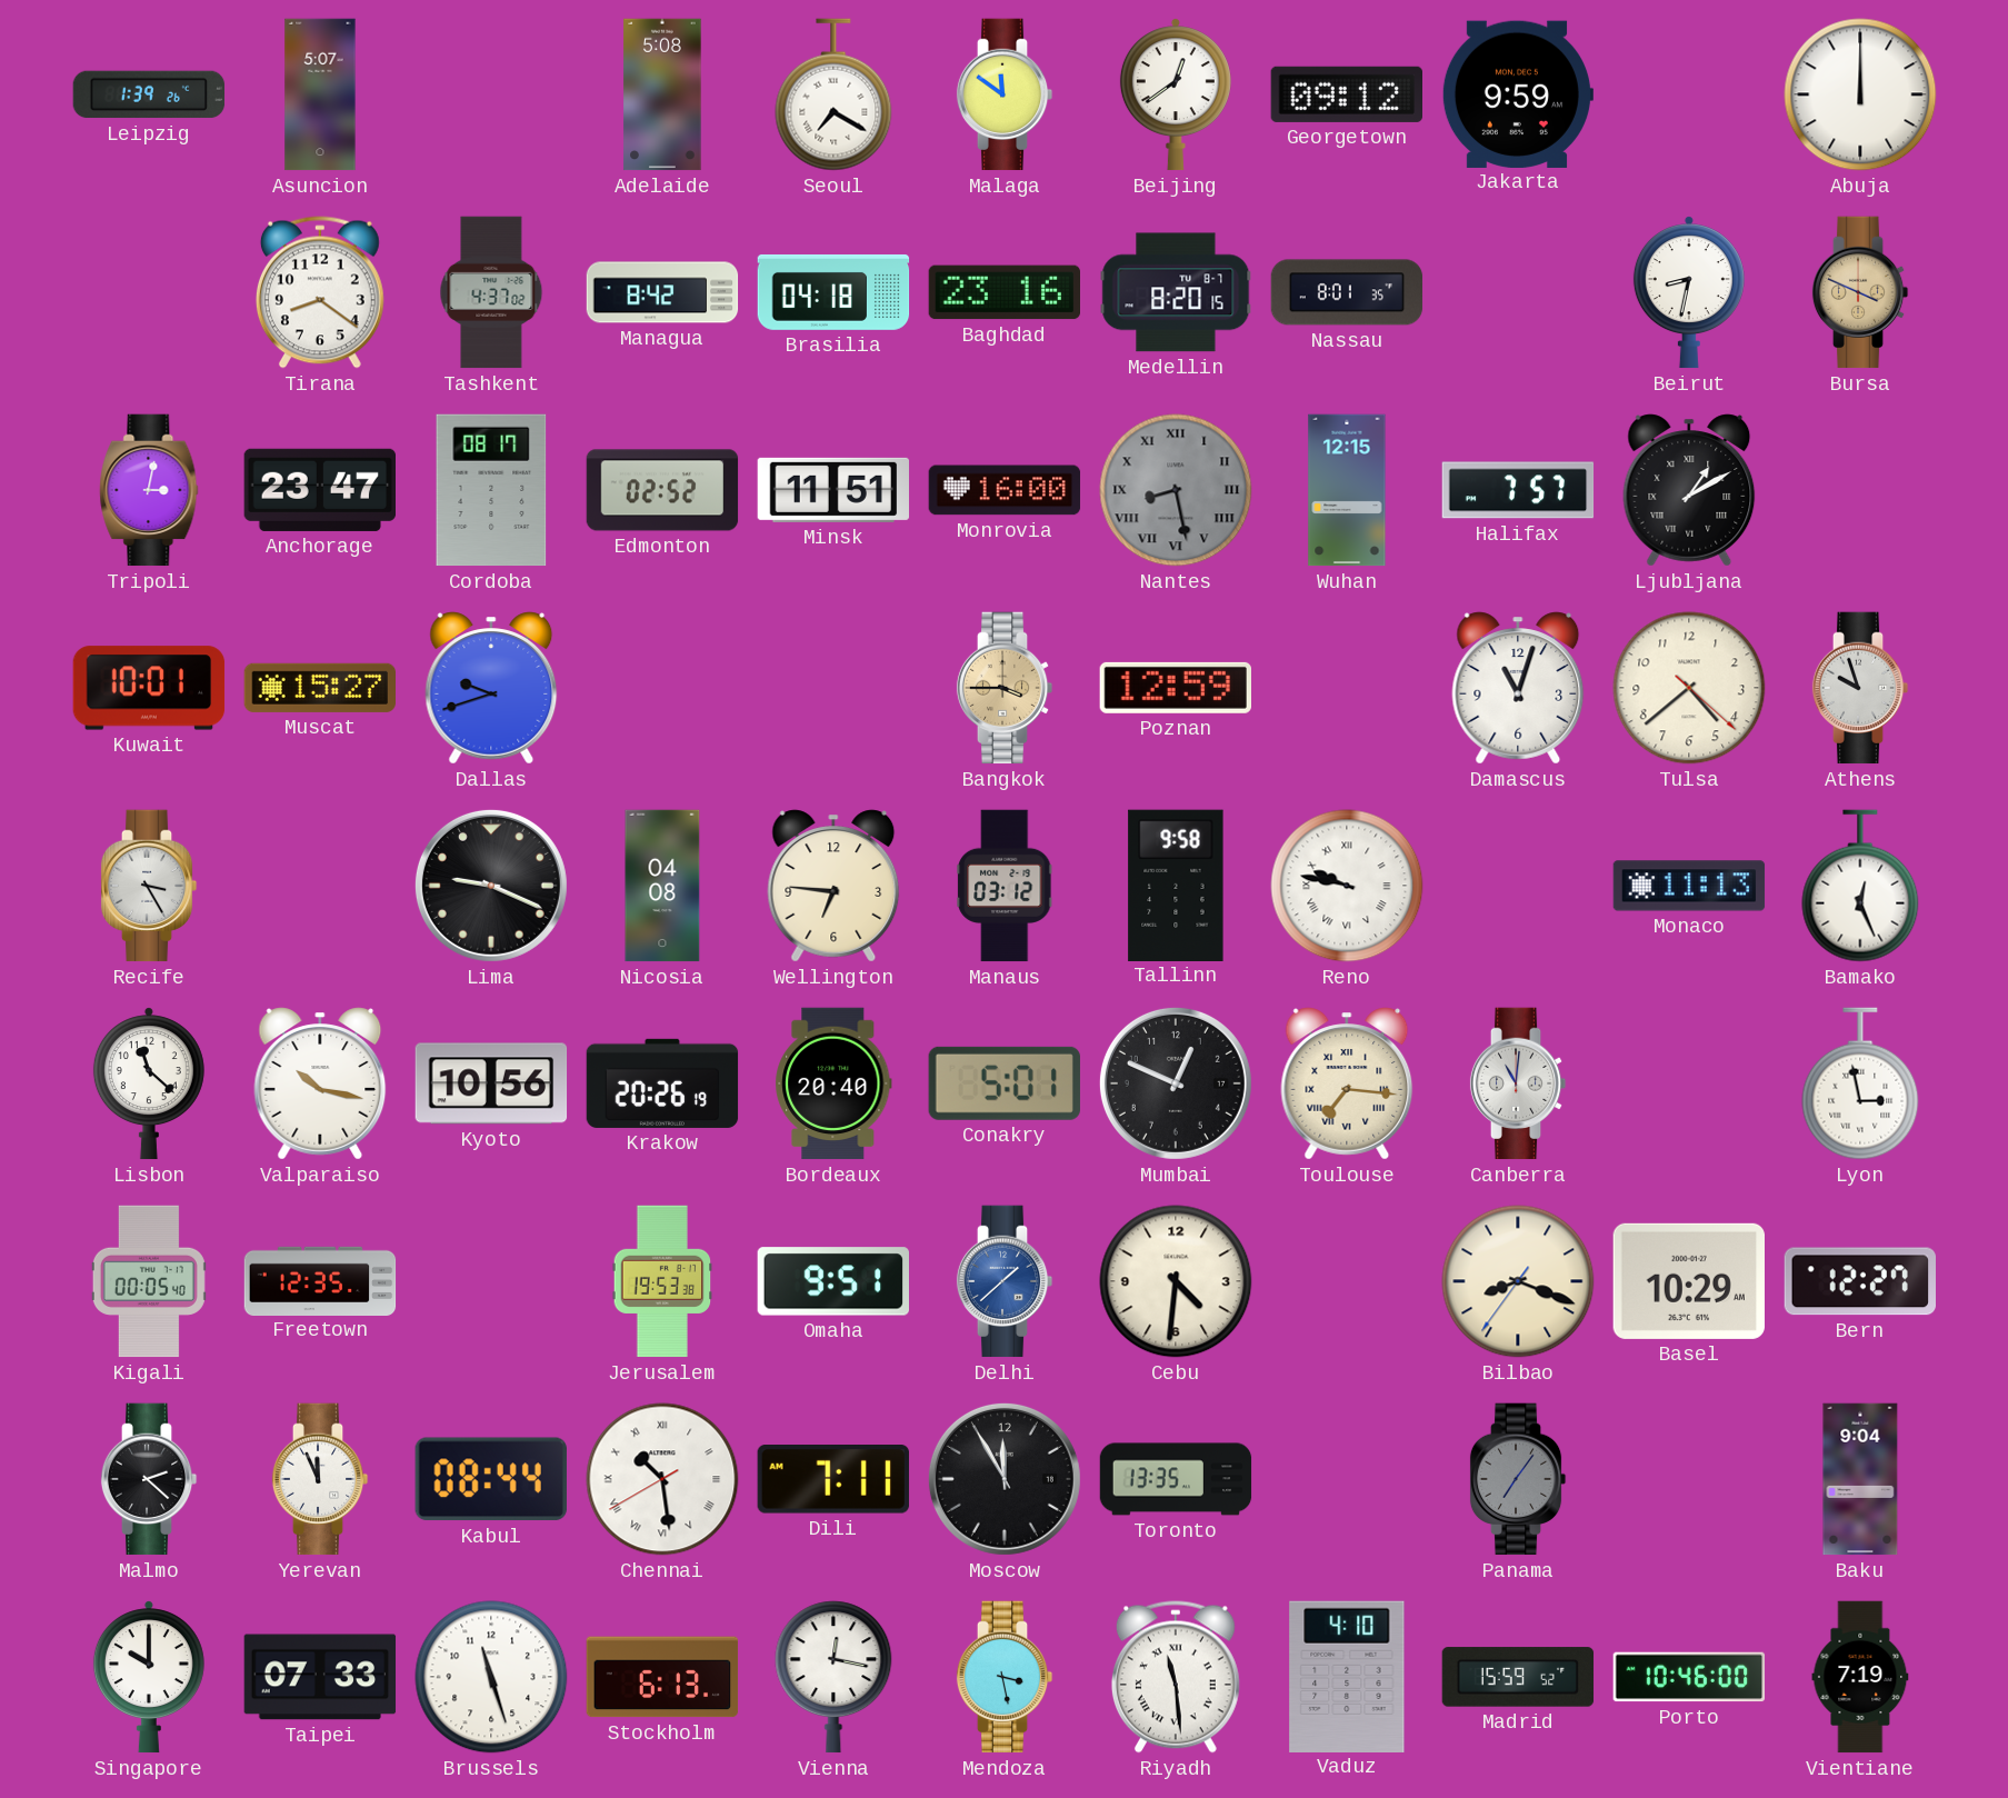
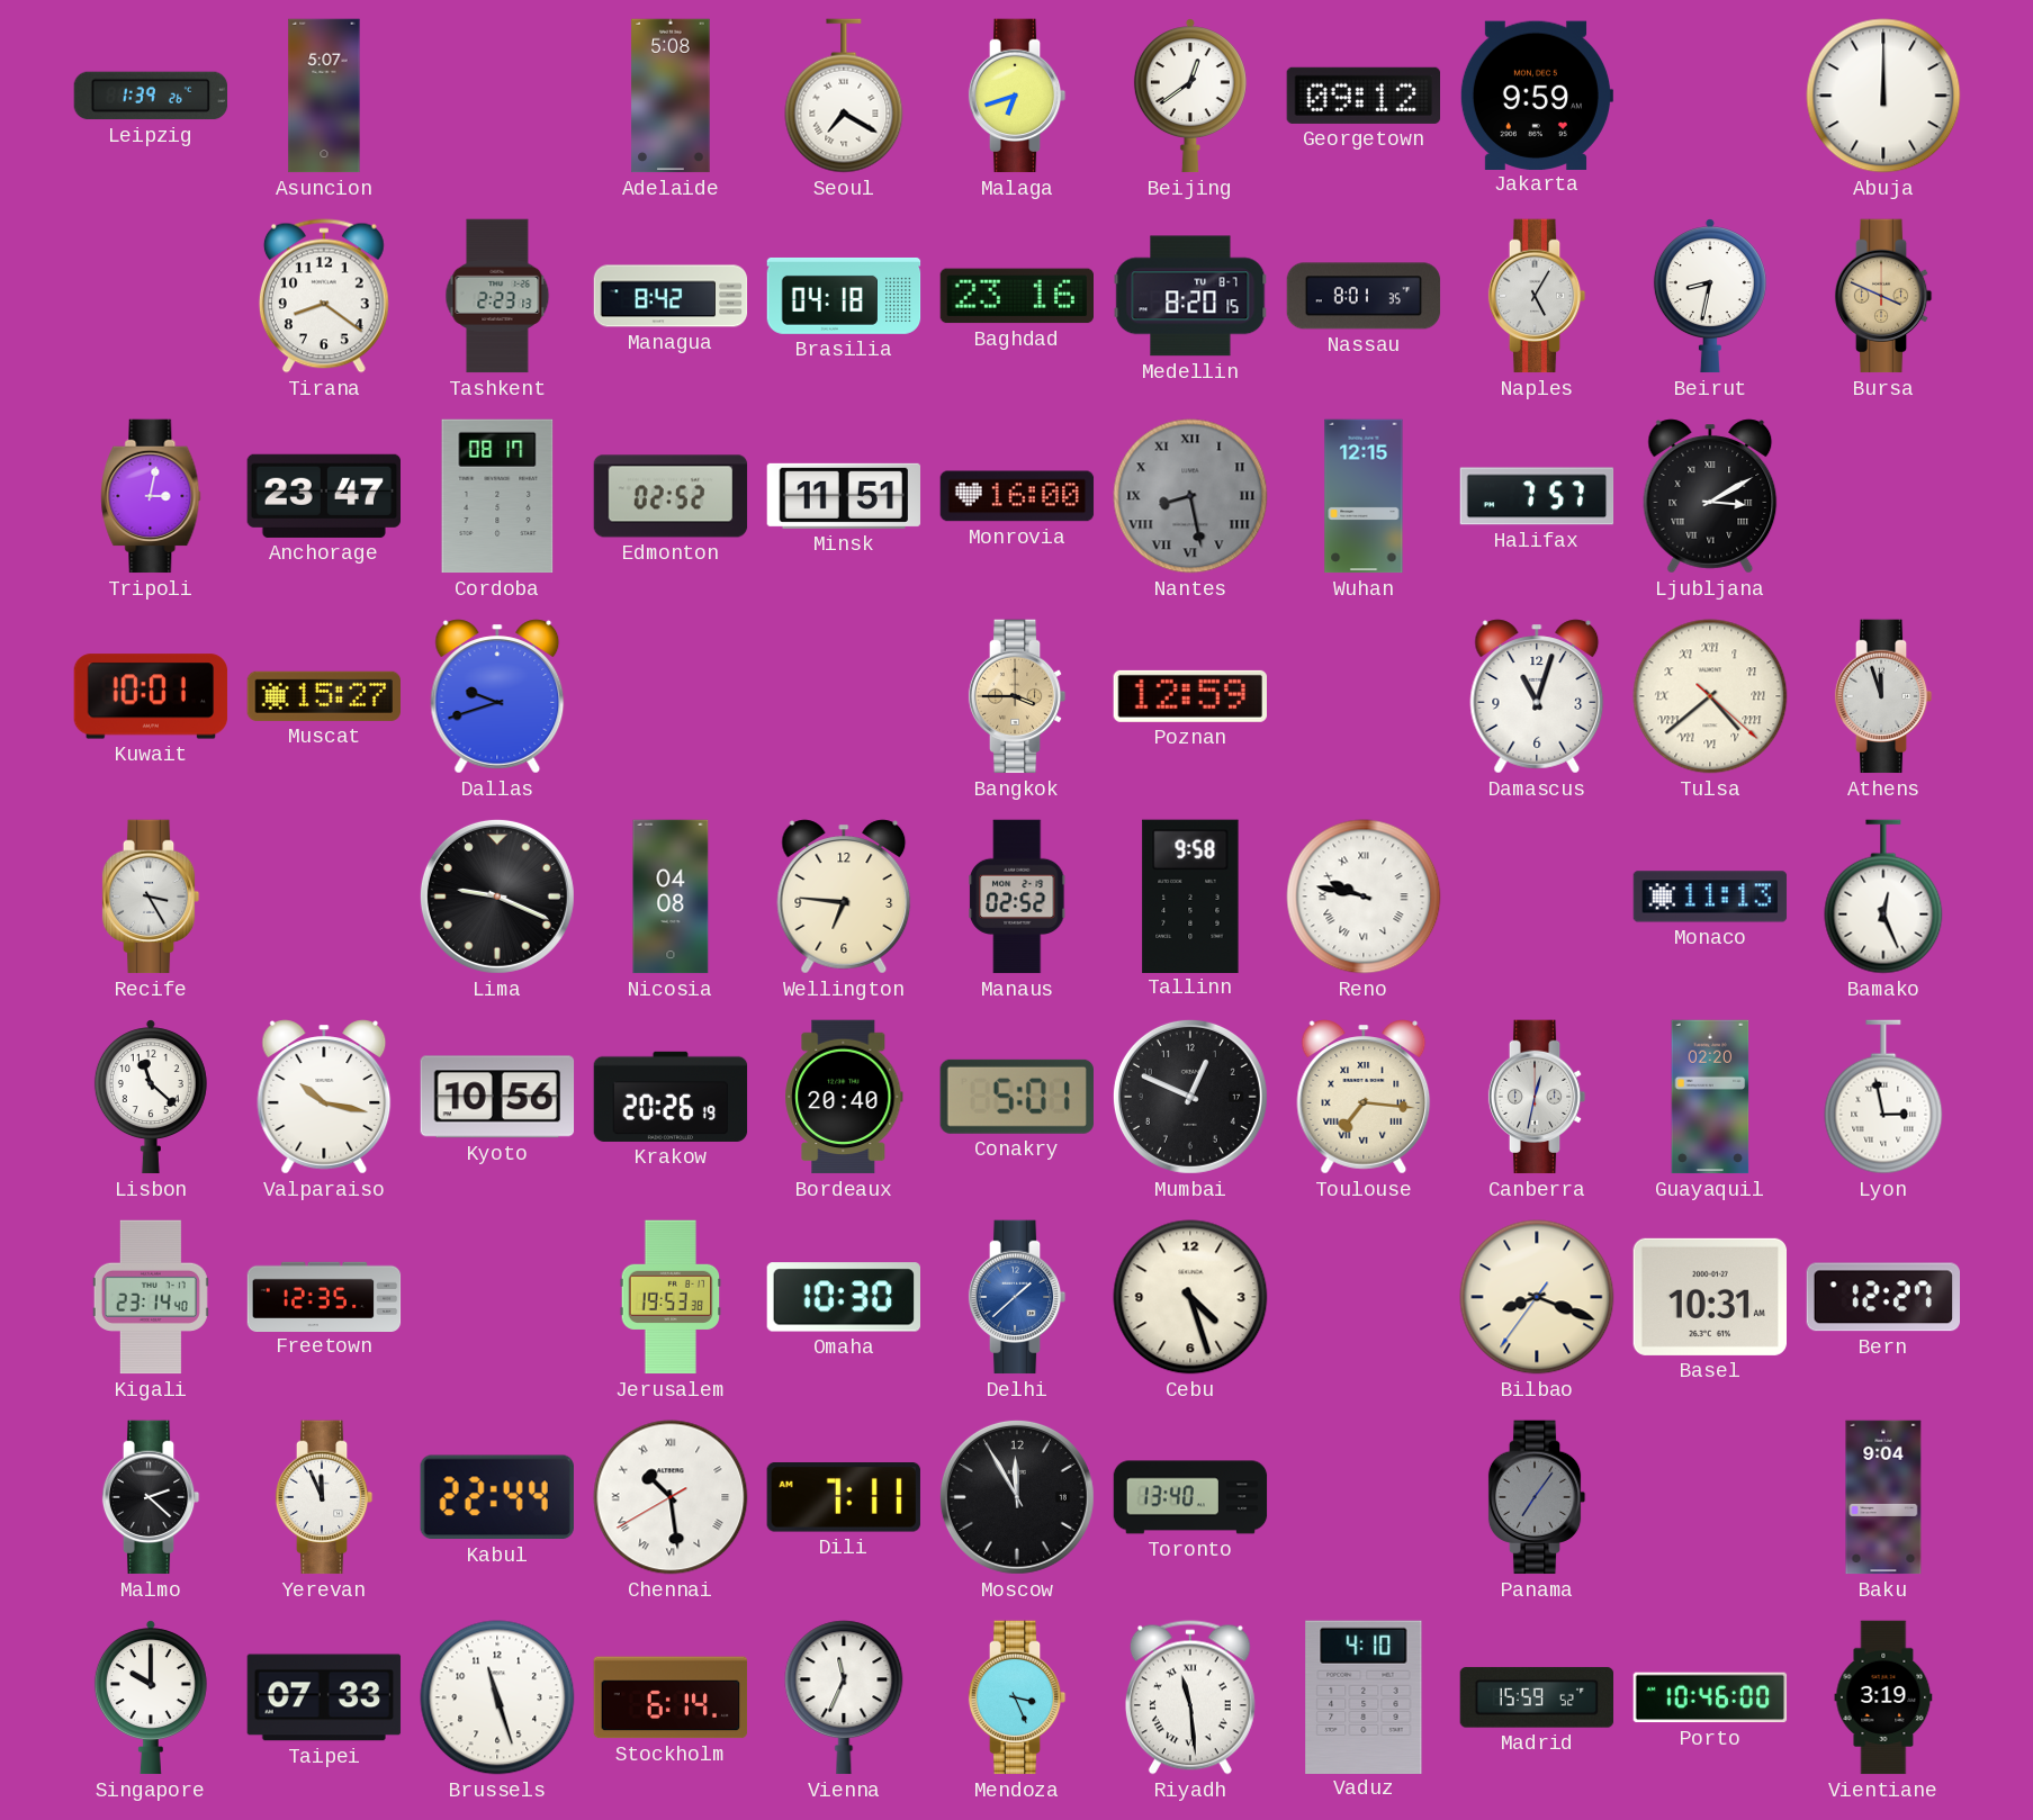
Malaga: 11:51 -> 6:42 (1017, 96)
Tashkent: 4:37 -> 2:23 (497, 296)
Naples: none -> 5:05 (1537, 296)
Ljubljana: 1:10 -> 3:10 (1710, 496)
Tulsa numerals: Arabic -> Roman (1710, 696)
Athens: 9:57 -> 11:57 (1883, 696)
Manaus: 03:12 -> 02:52 (1017, 897)
Canberra: 11:01 -> 12:32 (1537, 1097)
Guayaquil: none -> 02:20 (1710, 1097)
Kigali: 00:05 -> 23:14 (151, 1297)
Omaha: 9:51 -> 10:30 (843, 1297)
Cebu: 4:31 -> 4:27 (1190, 1297)
Basel: 10:29 -> 10:31 (1709, 1297)
Kabul: 08:44 -> 22:44 (497, 1497)
Toronto: 13:35 -> 13:40 (1190, 1497)
Stockholm: 6:13 -> 6:14 (671, 1697)
Vienna: 12:17 -> 11:34 (844, 1697)
Mendoza: 3:28 -> 3:26 (1017, 1697)
Vientiane: 7:19 -> 3:19 (1883, 1697)
